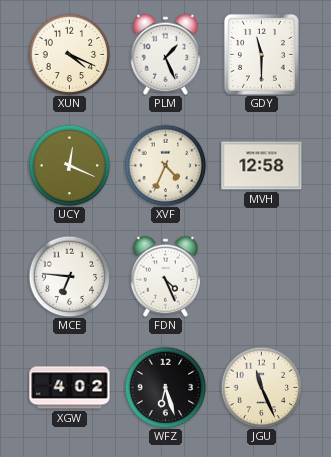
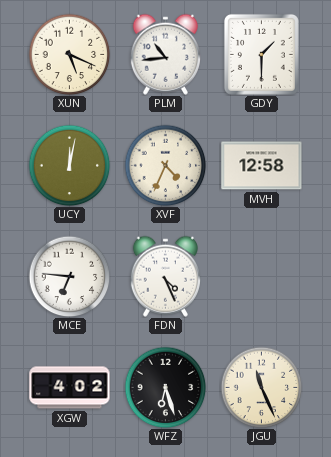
XUN: 4:19 -> 5:19 (69, 54)
PLM: 1:26 -> 10:44 (165, 54)
GDY: 11:30 -> 1:30 (261, 54)
UCY: 12:19 -> 12:02 (69, 165)
